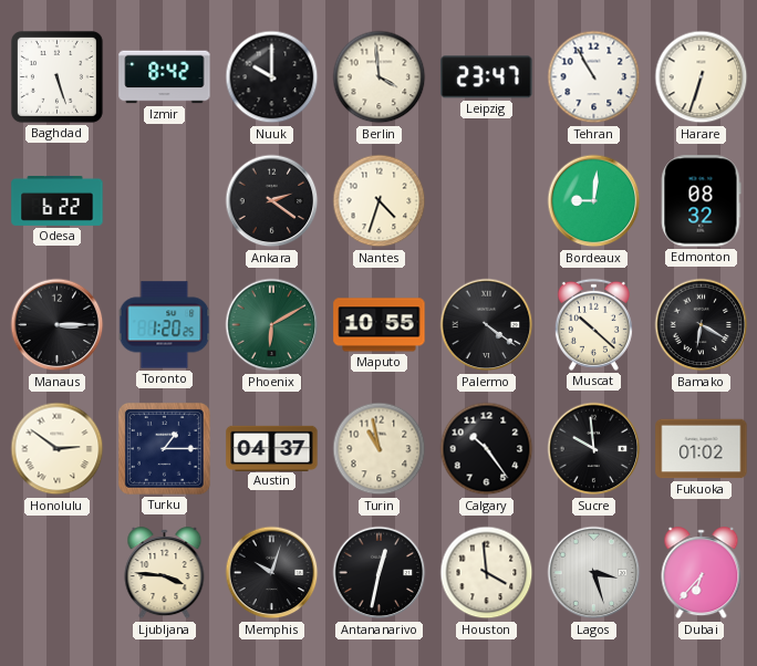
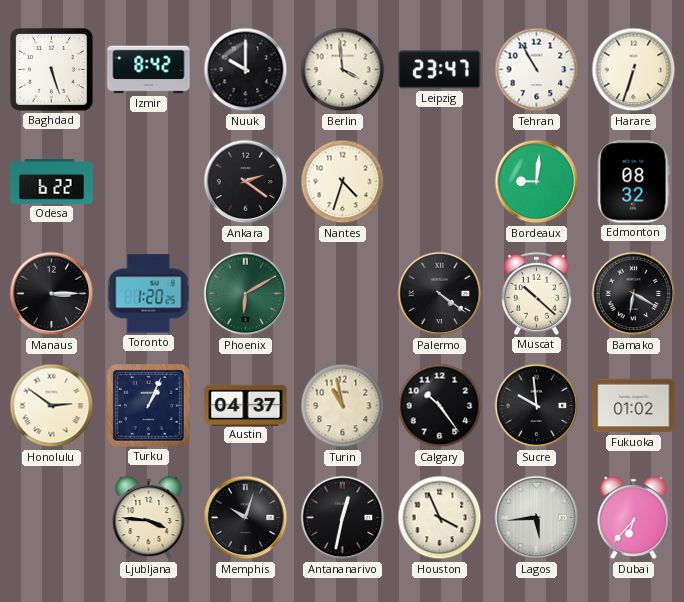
Maputo: 10:55 -> none (380, 325)
Turku: 1:15 -> 1:04 (148, 405)
Houston: 3:59 -> 3:56 (440, 518)
Lagos: 3:27 -> 5:44 (537, 518)
